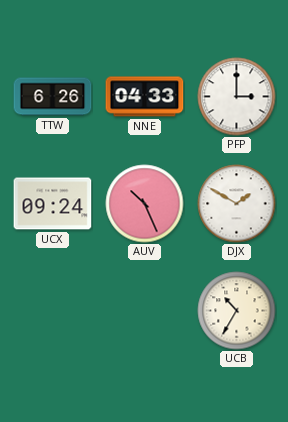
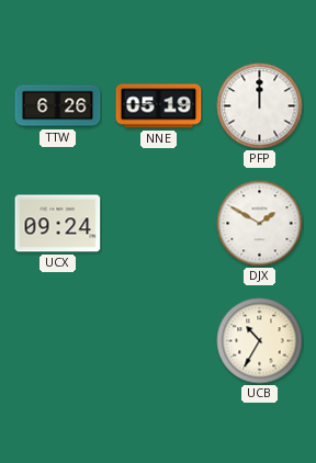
NNE: 04:33 -> 05:19 (159, 106)
PFP: 3:00 -> 12:00 (260, 106)
AUV: 10:26 -> none (145, 204)
